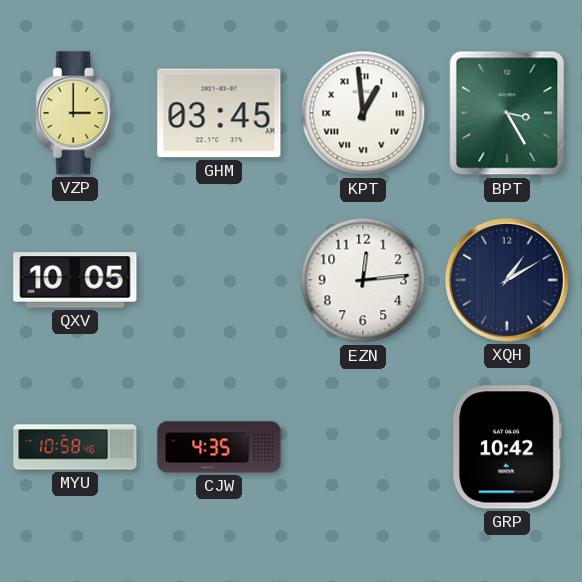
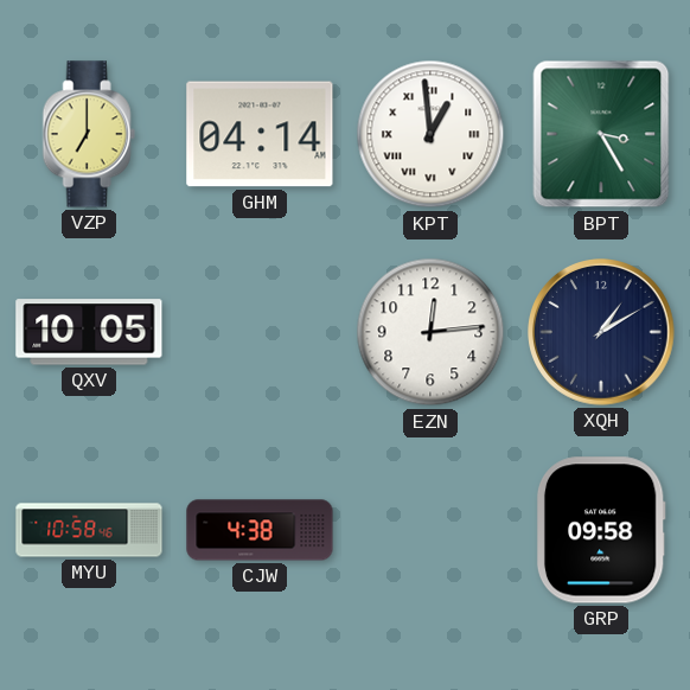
VZP: 3:00 -> 7:00 (89, 134)
GHM: 03:45 -> 04:14 (260, 134)
CJW: 4:35 -> 4:38 (260, 530)
GRP: 10:42 -> 09:58 (601, 530)
